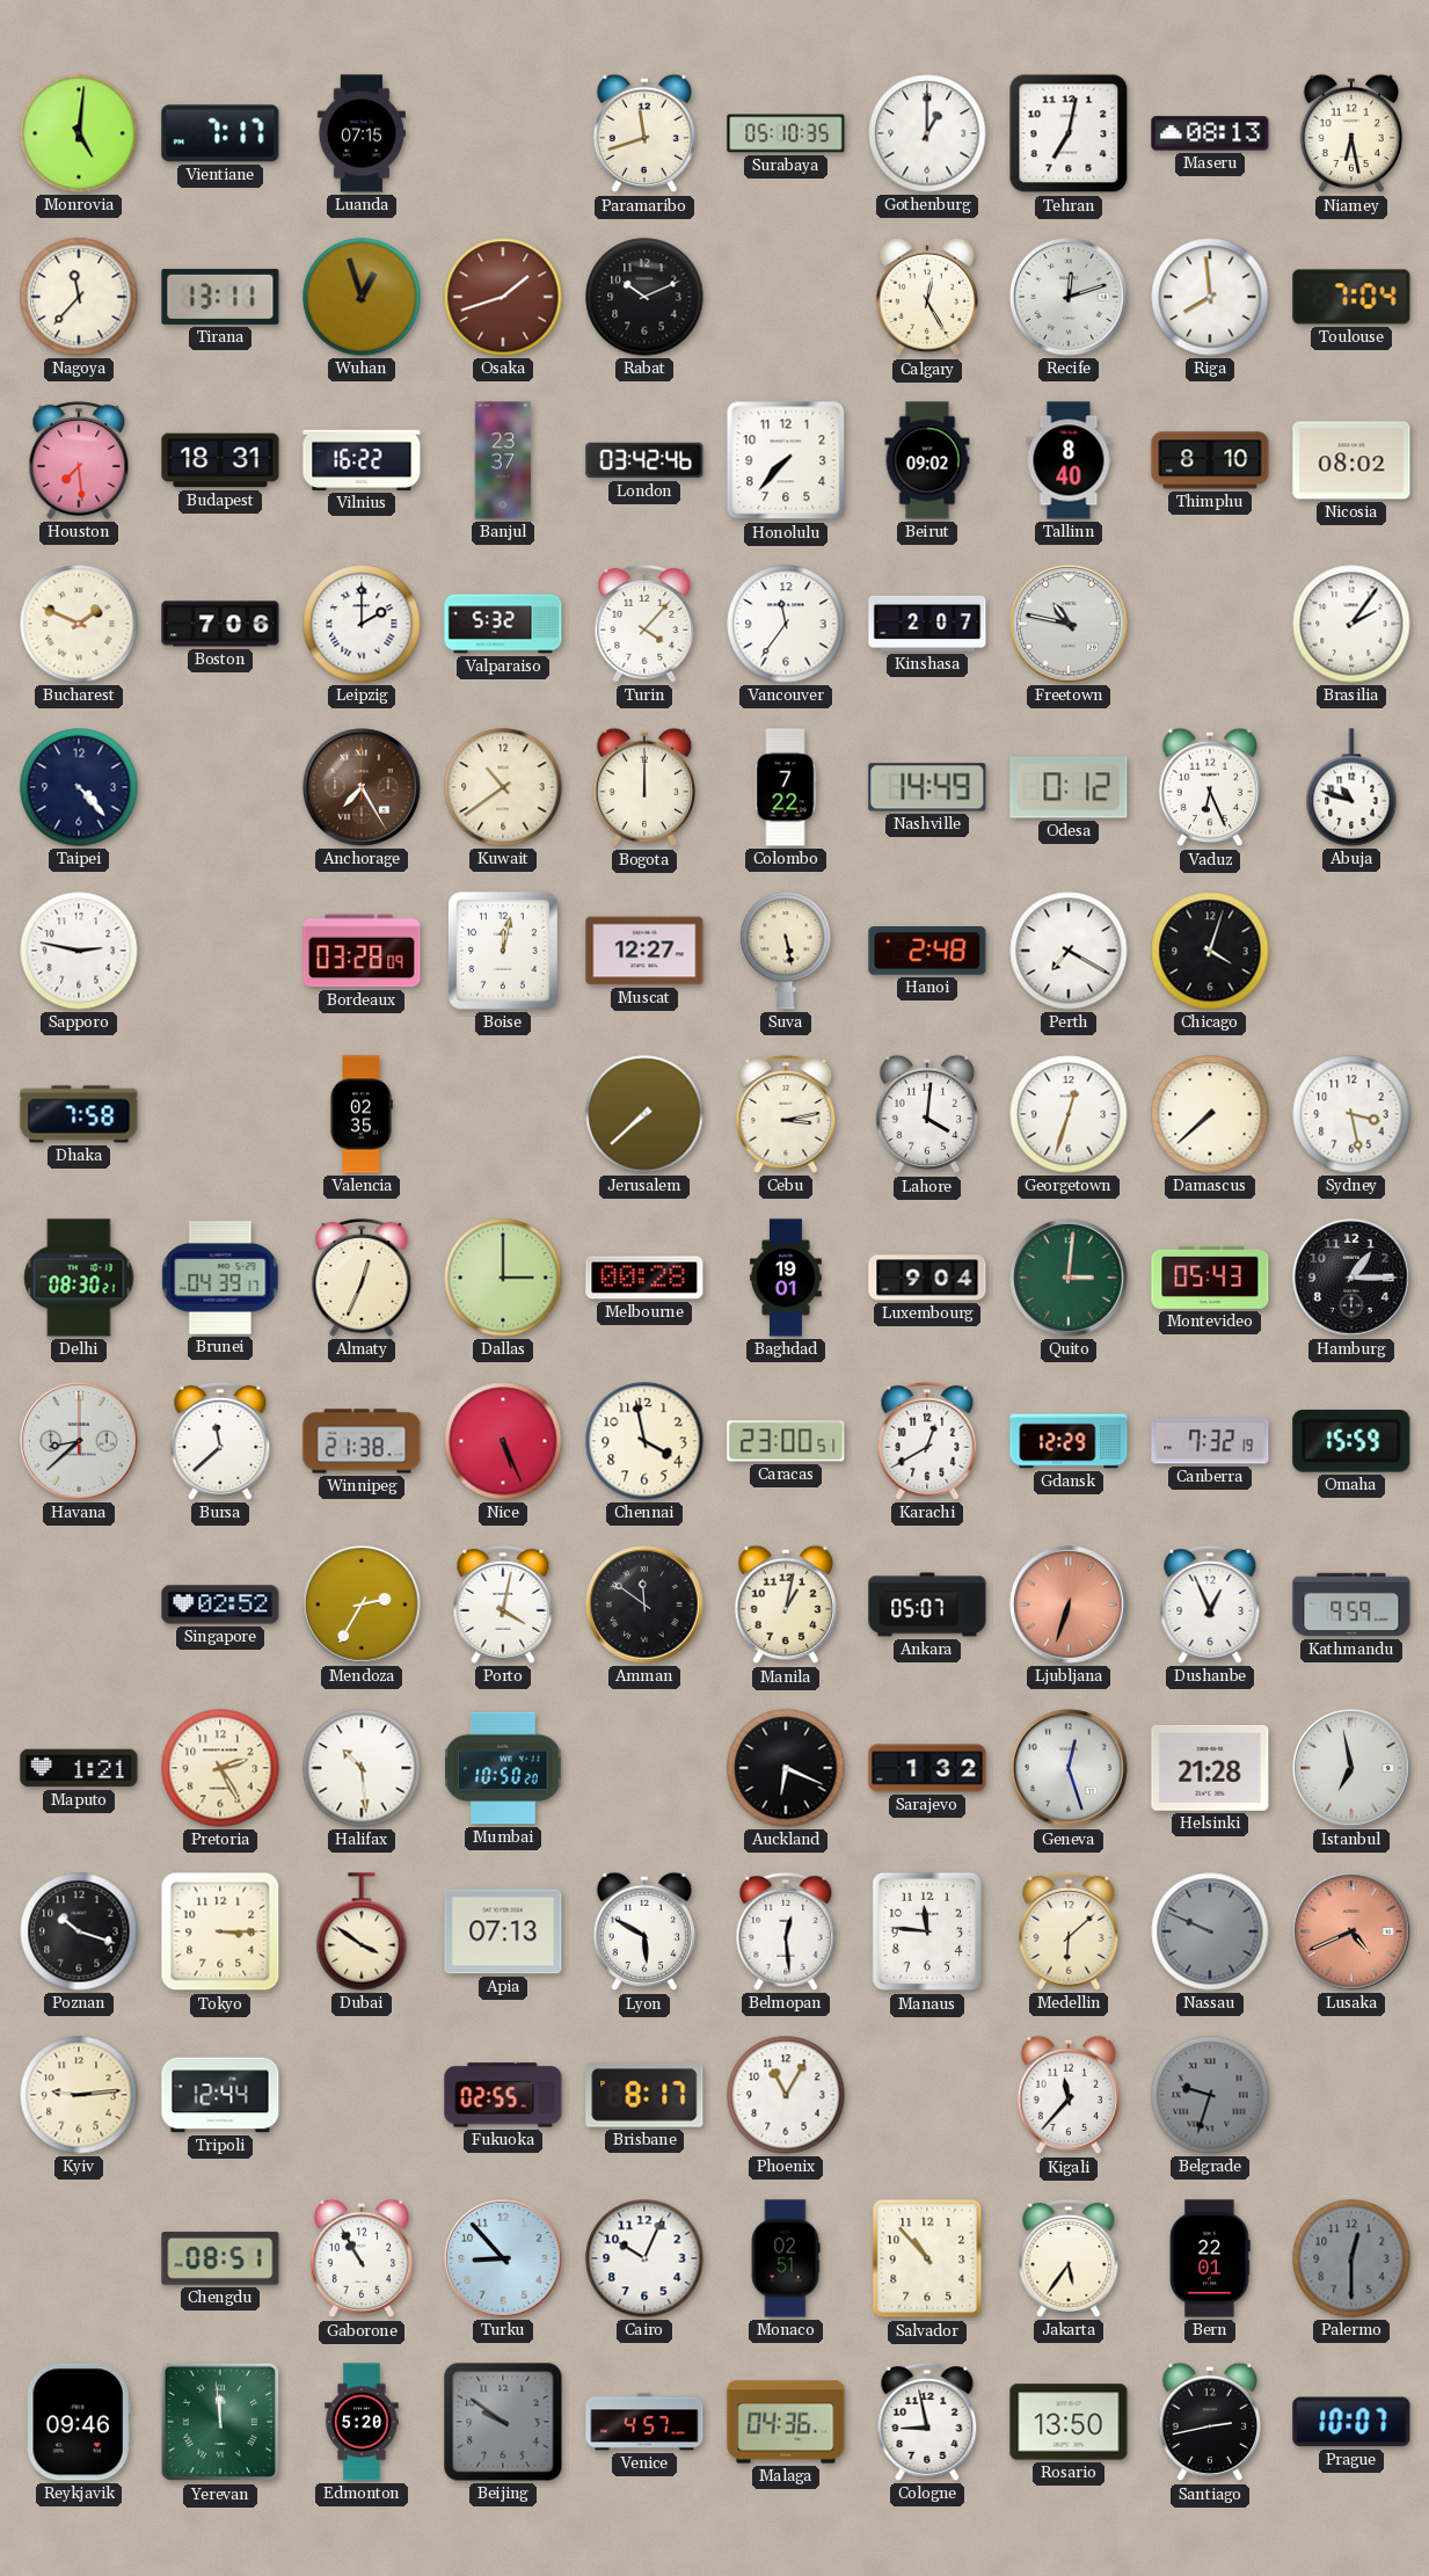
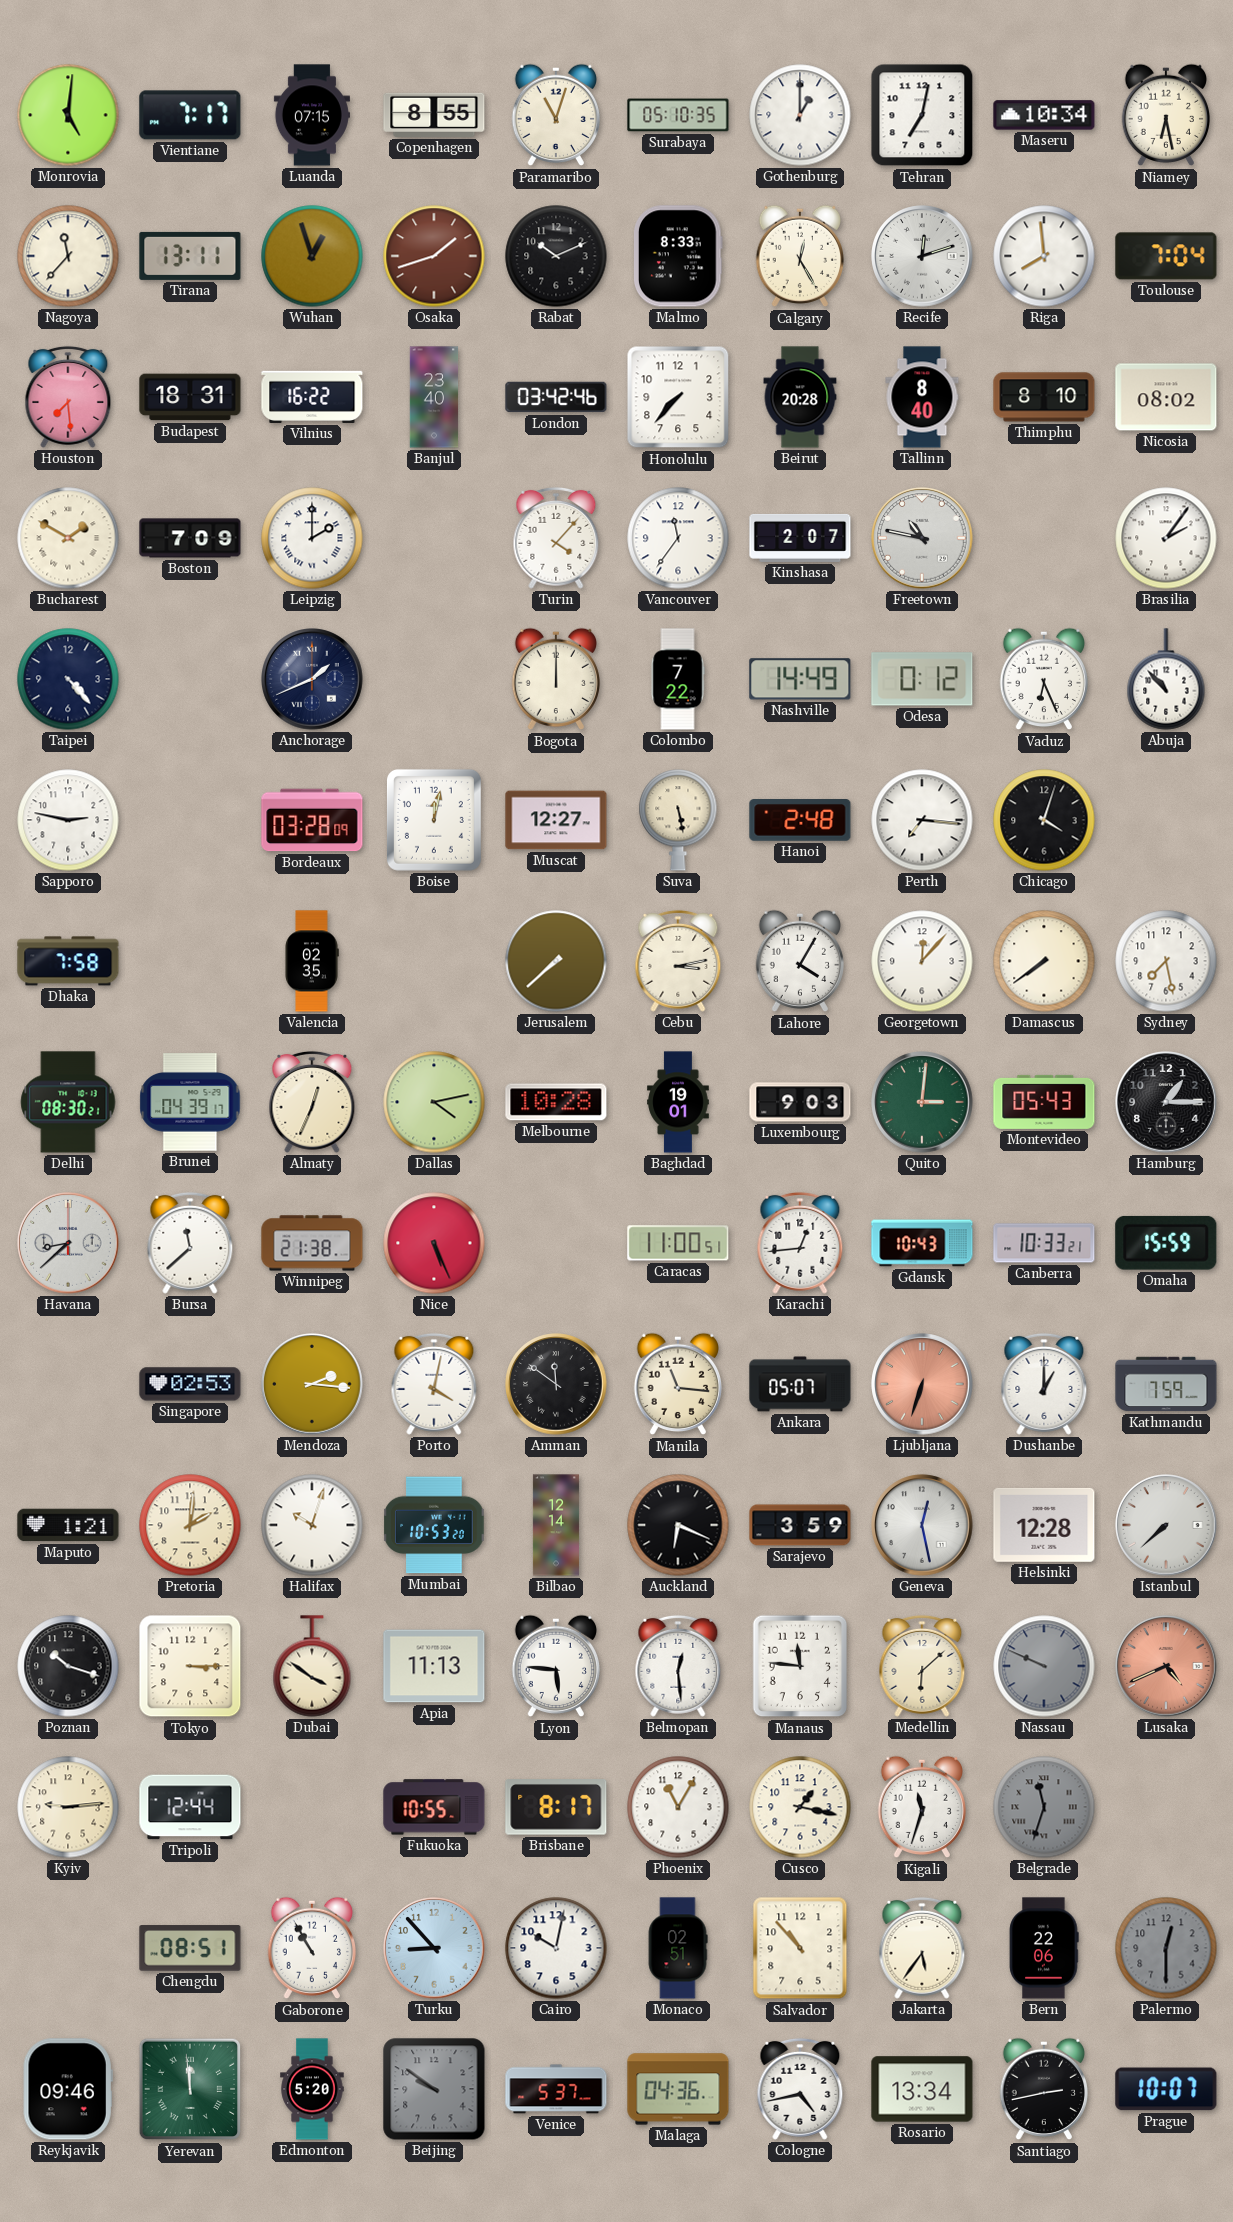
Copenhagen: none -> 8:55 (434, 115)
Paramaribo: 11:42 -> 11:03 (555, 115)
Maseru: 08:13 -> 10:34 (1044, 115)
Malmo: none -> 8:33 (678, 256)
Banjul: 23:37 -> 23:40 (434, 397)
Beirut: 09:02 -> 20:28 (800, 397)
Bucharest: 1:49 -> 1:50 (68, 538)
Boston: 7:06 -> 7:09 (190, 538)
Valparaiso: 5:32 -> none (503, 624)
Anchorage: 7:25 -> 1:41 (312, 679)
Anchorage dial: brown -> navy (312, 679)
Kuwait: 10:39 -> none (503, 787)
Abuja: 10:48 -> 10:53 (1166, 679)
Perth: 7:20 -> 7:16 (922, 820)
Lahore: 4:01 -> 4:05 (799, 961)
Georgetown: 12:33 -> 12:07 (922, 961)
Damascus: 7:38 -> 7:39 (1044, 961)
Sydney: 3:28 -> 7:28 (1166, 961)
Dallas: 3:00 -> 4:13 (434, 1102)
Melbourne: 00:28 -> 10:28 (556, 1102)
Luxembourg: 9:04 -> 9:03 (800, 1102)
Chennai: 3:58 -> none (644, 1441)
Caracas: 23:00 -> 11:00 (678, 1243)
Karachi: 12:40 -> 12:44 (800, 1243)
Gdansk: 12:29 -> 10:43 (922, 1243)
Canberra: 7:32 -> 10:33 (1044, 1243)
Singapore: 02:52 -> 02:53 (190, 1384)
Mendoza: 2:35 -> 2:16 (312, 1384)
Manila: 1:02 -> 11:16 (677, 1384)
Dushanbe: 12:56 -> 1:00 (1044, 1384)
Kathmandu: 9:59 -> 7:59 (1166, 1384)
Pretoria: 2:25 -> 2:01 (190, 1525)
Halifax: 10:29 -> 10:03 (312, 1525)
Mumbai: 10:50 -> 10:53 (434, 1525)
Bilbao: none -> 12:14 (556, 1525)
Sarajevo: 1:32 -> 3:59 (800, 1525)
Geneva: 12:27 -> 12:28 (922, 1525)
Helsinki: 21:28 -> 12:28 (1044, 1525)
Istanbul: 6:58 -> 7:38 (1166, 1525)
Apia: 07:13 -> 11:13 (434, 1666)
Lyon: 5:50 -> 5:46 (555, 1666)
Fukuoka: 02:55 -> 10:55 (434, 1807)
Cusco: none -> 1:17 (800, 1807)
Kigali: 11:37 -> 11:33 (921, 1807)
Belgrade: 9:33 -> 11:33 (1044, 1807)
Cairo: 10:04 -> 10:02 (556, 1948)
Bern: 22:01 -> 22:06 (1044, 1948)
Venice: 4:57 -> 5:37 (556, 2089)
Cologne: 8:58 -> 4:43 (800, 2089)
Rosario: 13:50 -> 13:34 (922, 2089)
